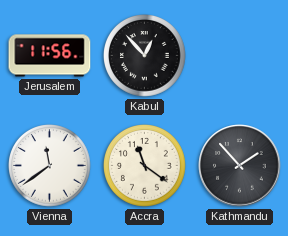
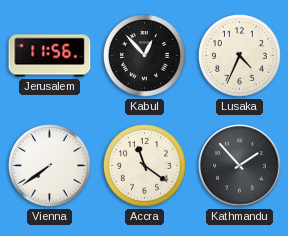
Lusaka: none -> 4:34 (240, 56)
Vienna: 11:39 -> 7:39 (50, 166)
